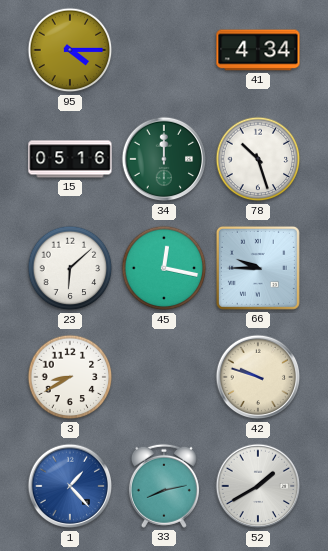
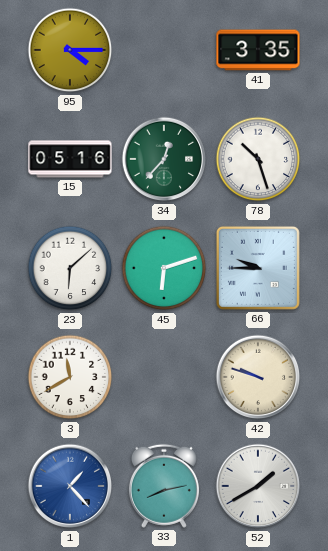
41: 4:34 -> 3:35 (258, 50)
34: 12:00 -> 12:37 (164, 159)
45: 12:17 -> 6:12 (164, 268)
3: 8:40 -> 11:40 (70, 377)
